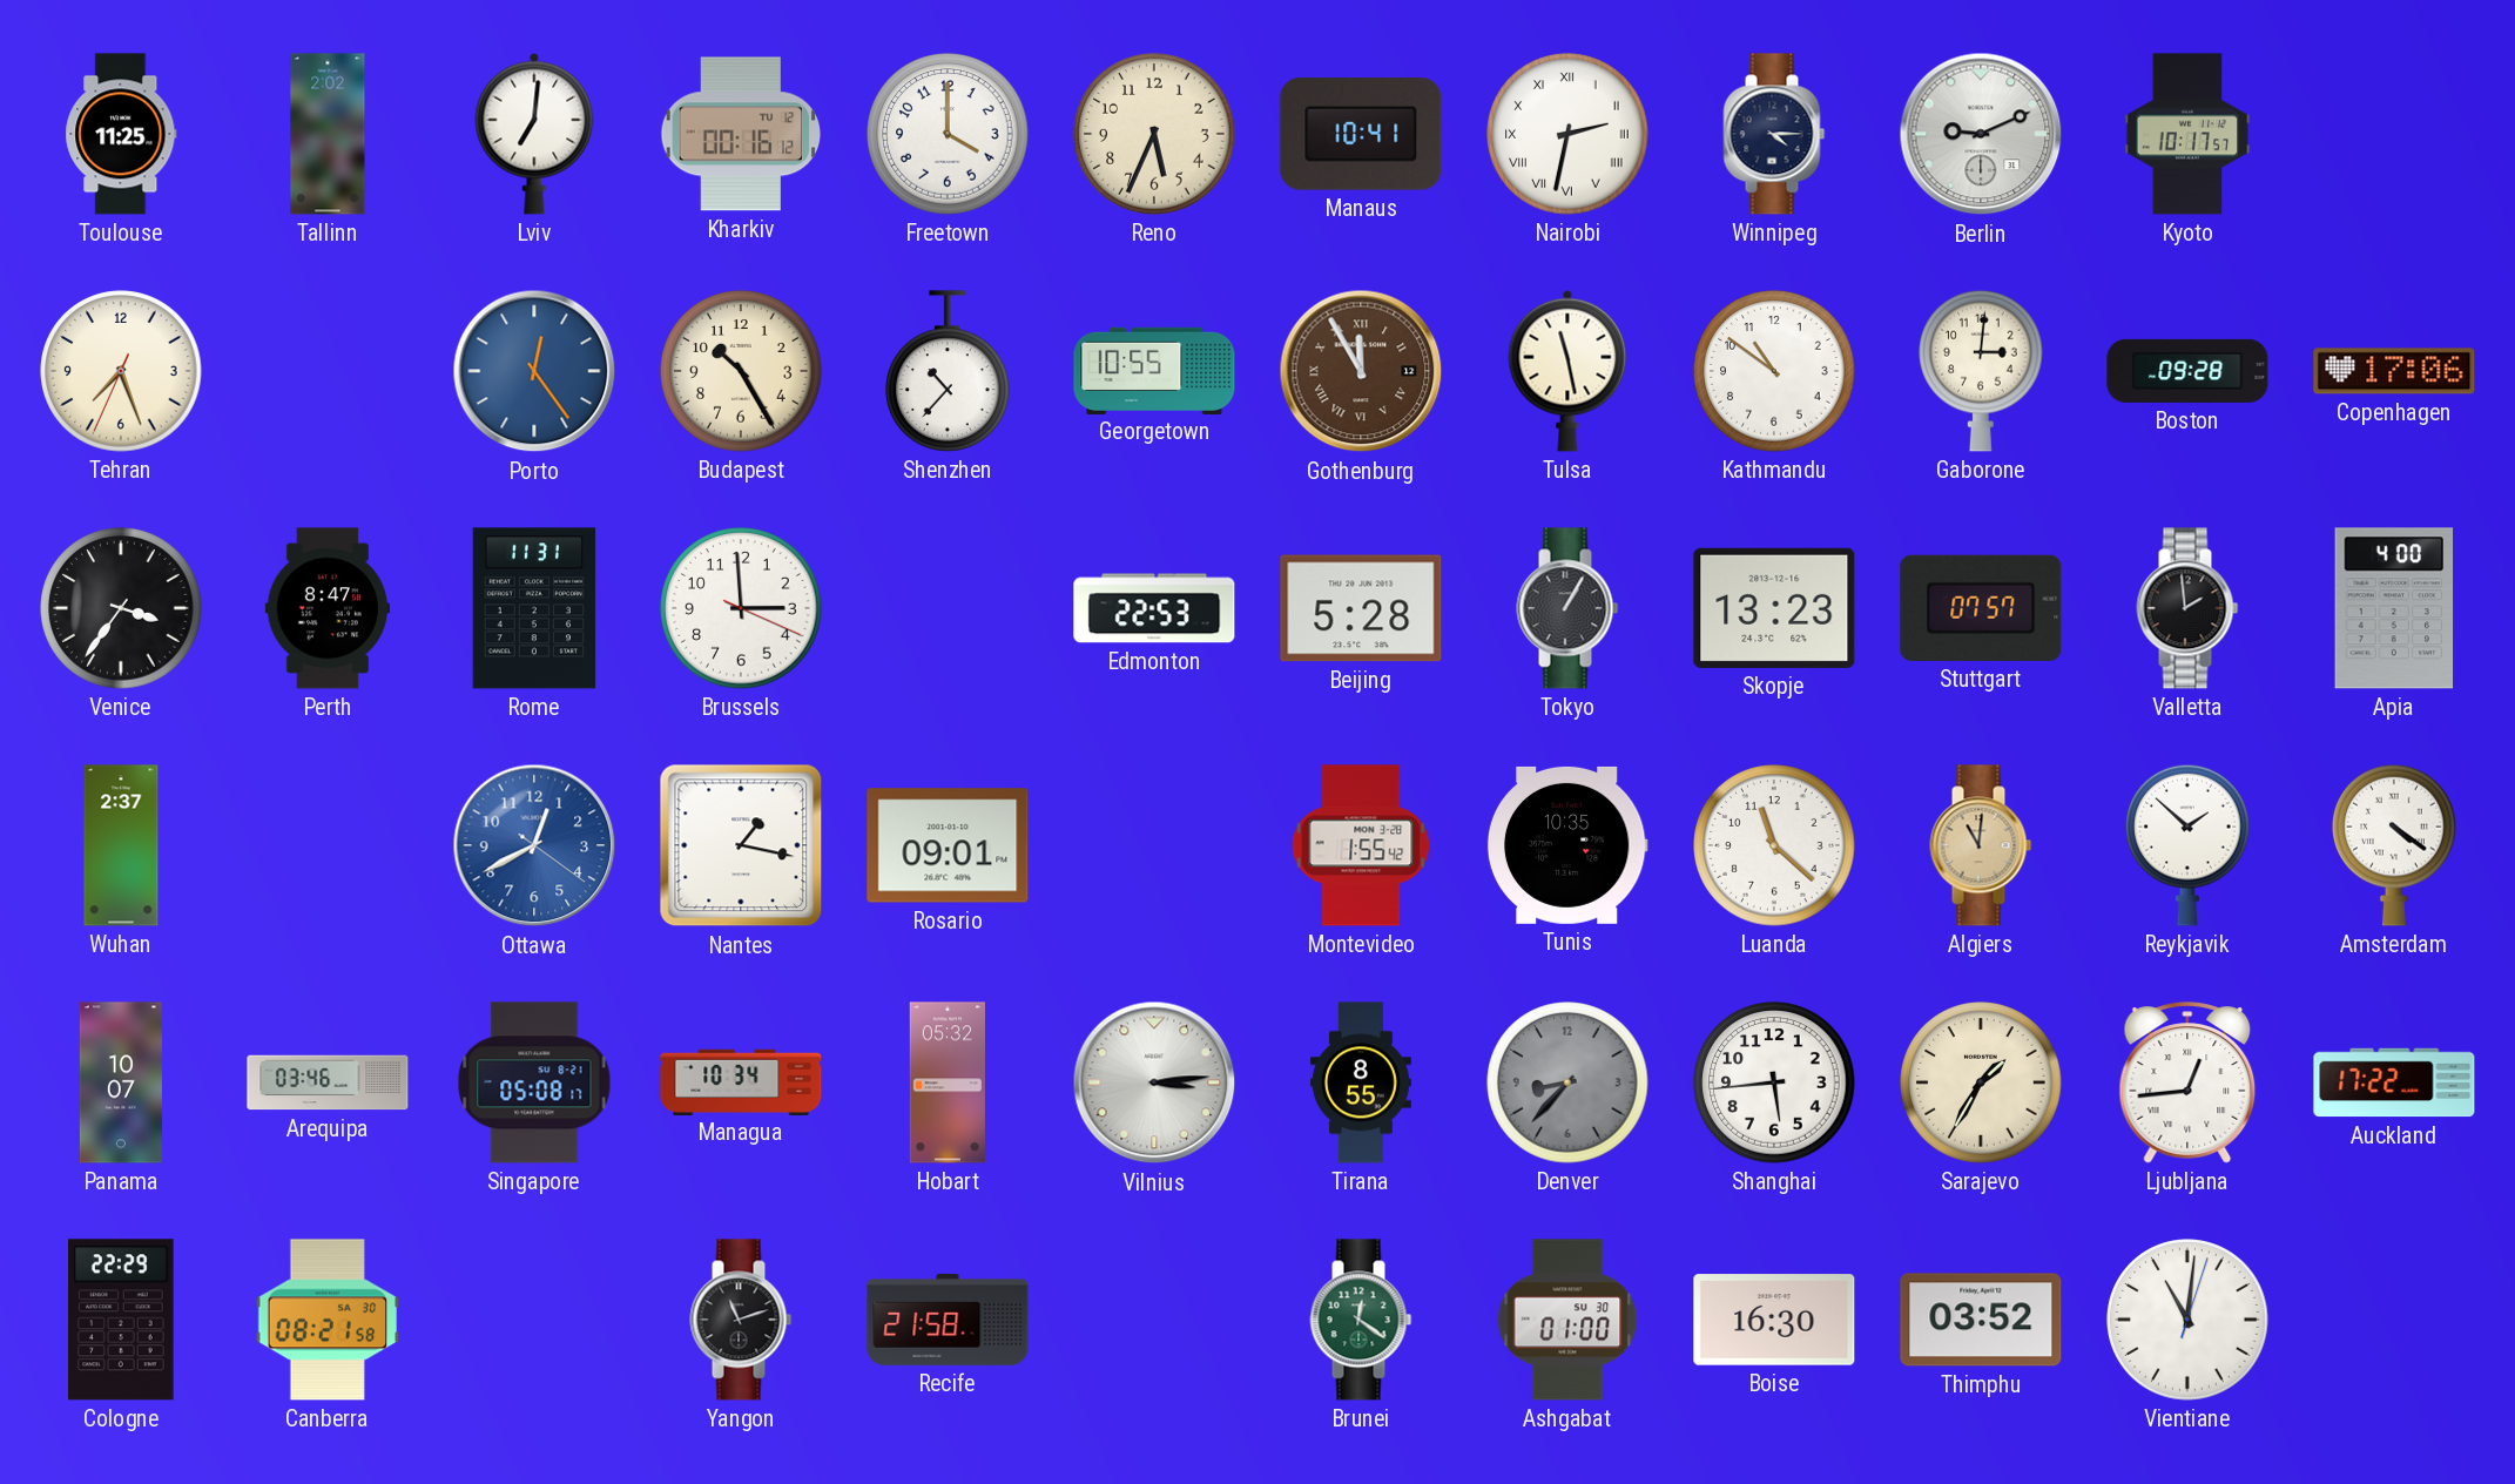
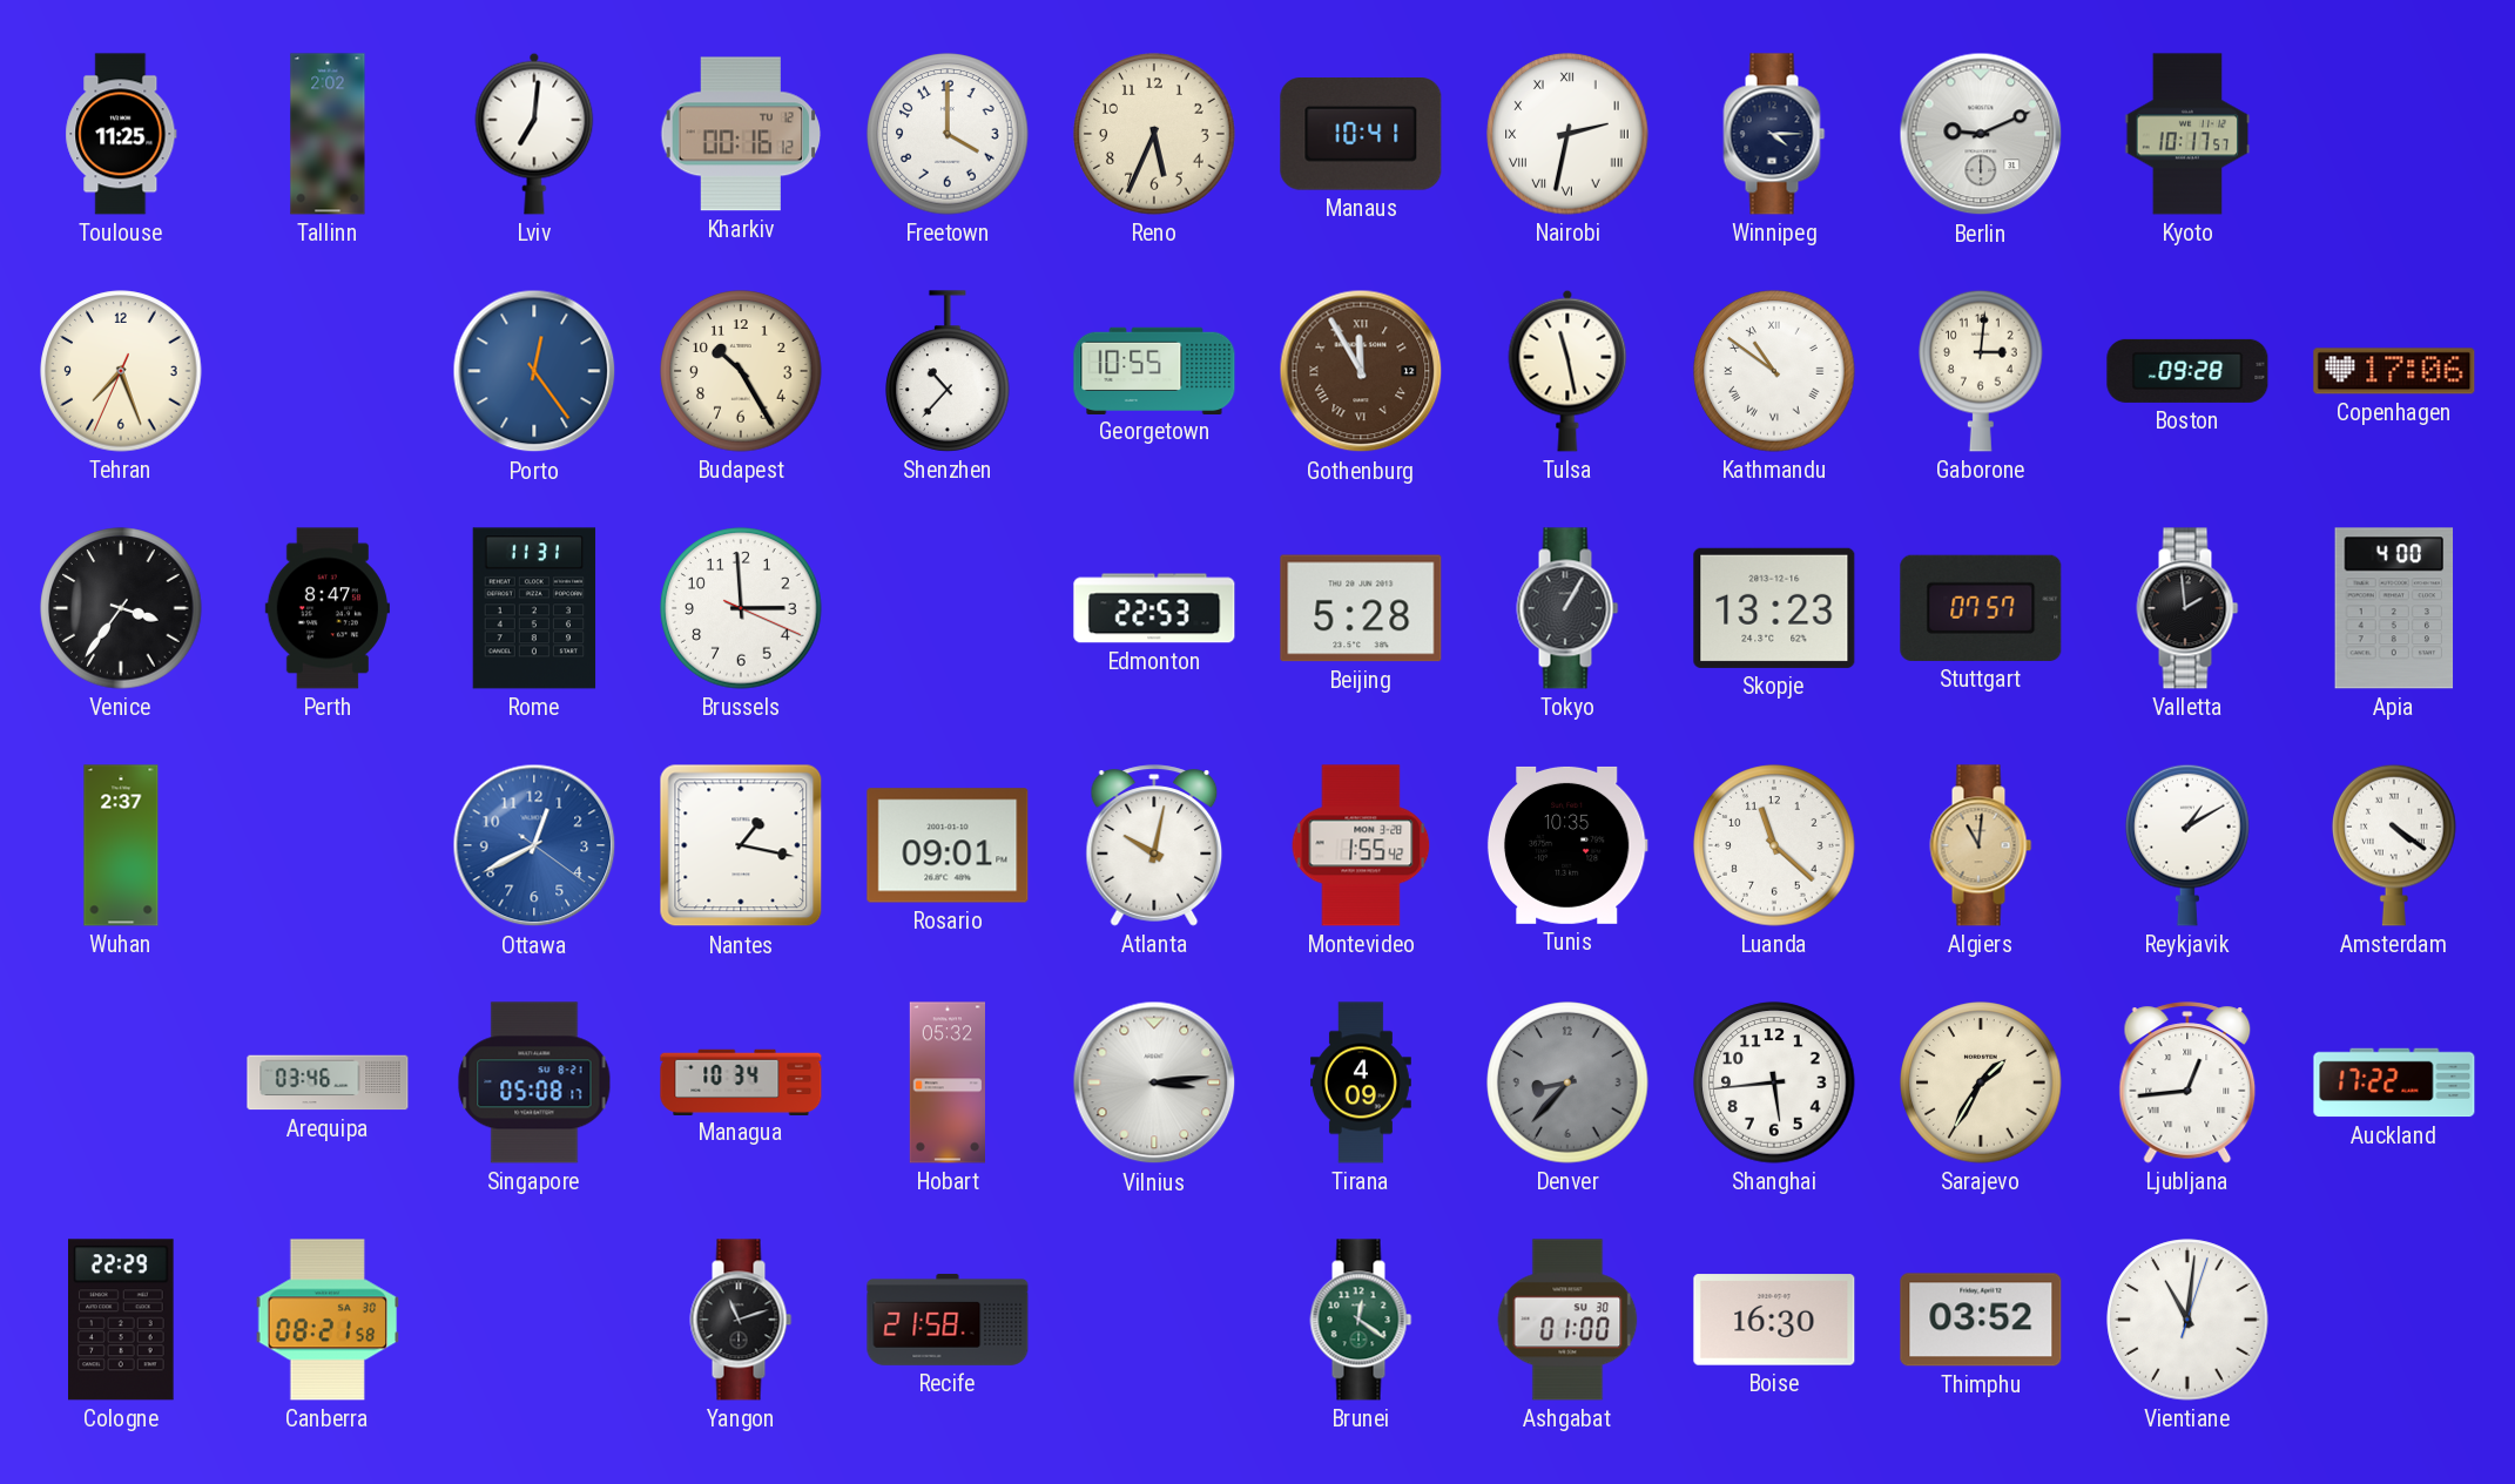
Kathmandu numerals: Arabic -> Roman (1774, 371)
Atlanta: none -> 10:02 (1154, 845)
Reykjavik: 1:52 -> 1:10 (2187, 845)
Panama: 10:07 -> none (121, 1082)
Tirana: 8:55 -> 4:09 (1361, 1082)
